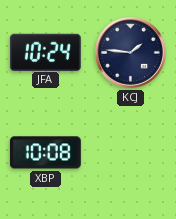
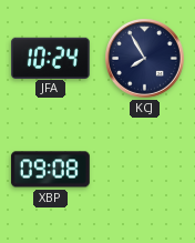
KCJ: 1:46 -> 7:55 (145, 59)
XBP: 10:08 -> 09:08 (50, 170)
